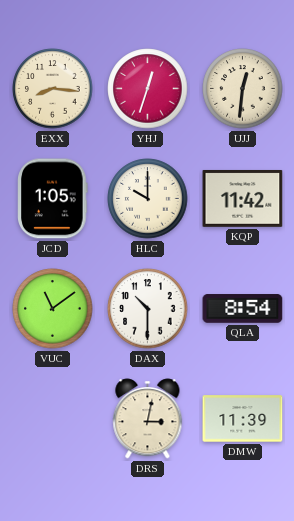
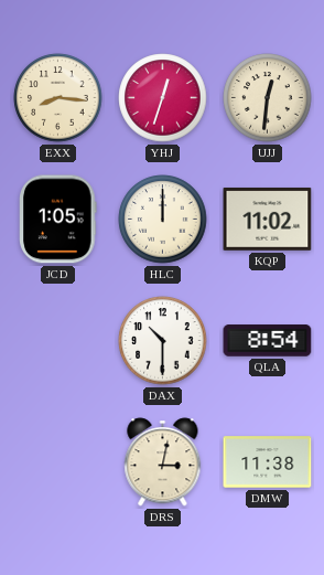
HLC: 10:00 -> 12:00 (163, 220)
KQP: 11:42 -> 11:02 (268, 219)
VUC: 11:09 -> none (53, 309)
DMW: 11:39 -> 11:38 (268, 462)
